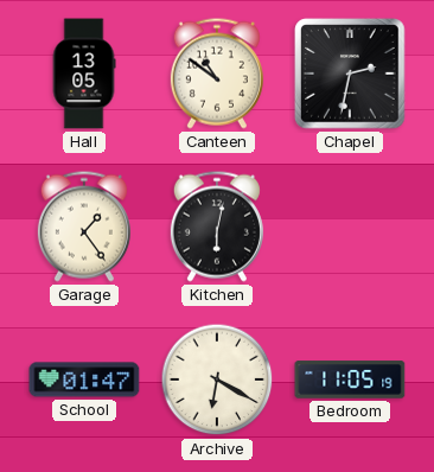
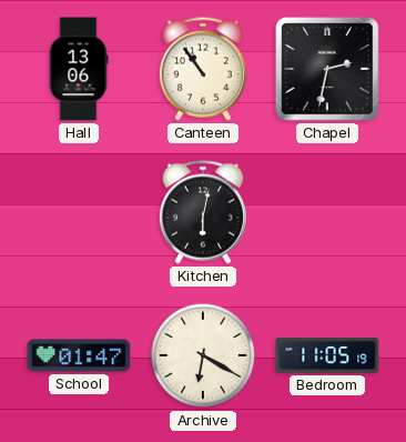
Hall: 13:05 -> 13:06 (79, 69)
Canteen: 10:51 -> 10:54 (203, 69)
Garage: 1:24 -> none (84, 227)
